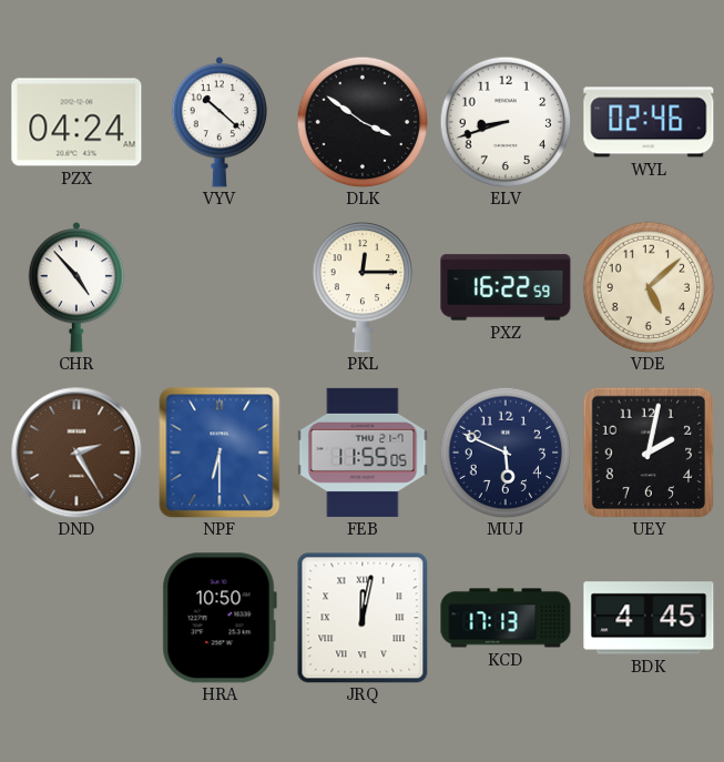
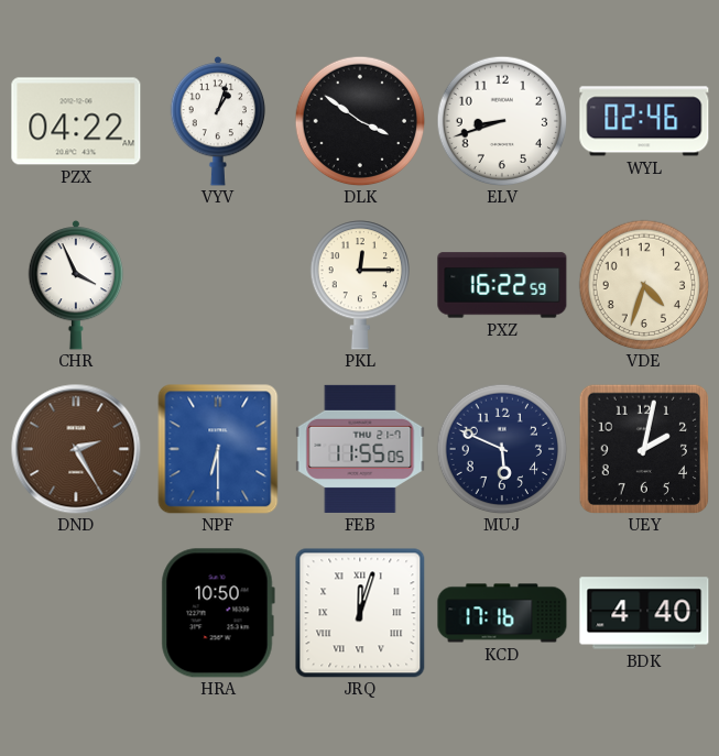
PZX: 04:24 -> 04:22 (76, 121)
VYV: 10:22 -> 1:03 (218, 121)
CHR: 4:53 -> 3:56 (76, 285)
VDE: 5:08 -> 4:33 (644, 285)
JRQ: 12:02 -> 12:03 (360, 613)
KCD: 17:13 -> 17:16 (502, 613)
BDK: 4:45 -> 4:40 (644, 613)
